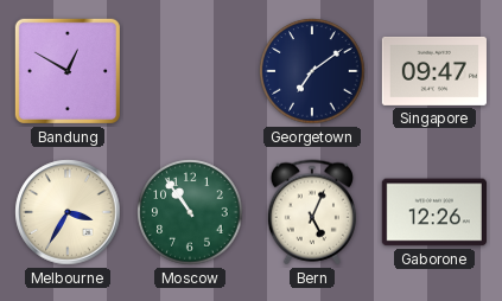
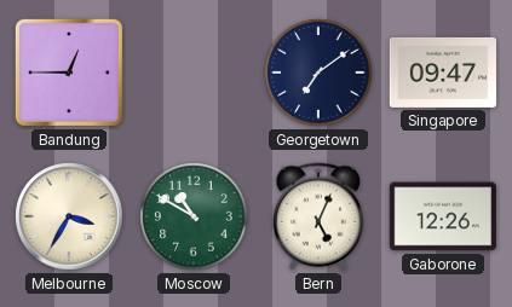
Bandung: 12:50 -> 12:45 (69, 73)
Moscow: 10:54 -> 10:50 (194, 216)
